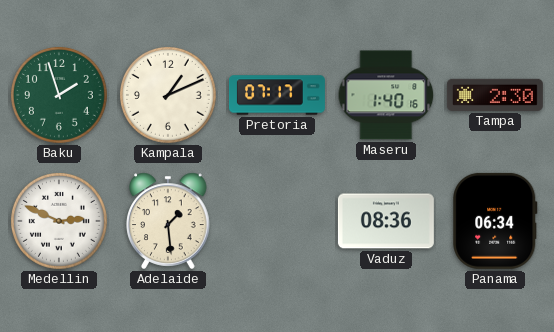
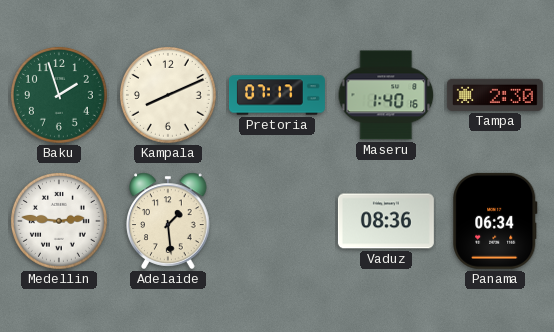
Kampala: 1:11 -> 8:11 (168, 95)
Medellin: 2:49 -> 2:46 (59, 221)
